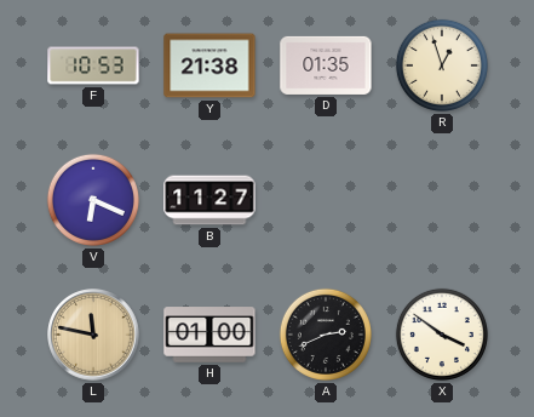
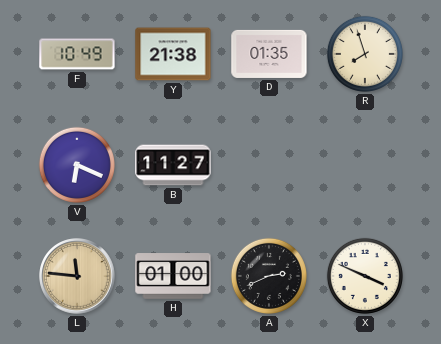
F: 10:53 -> 10:49 (77, 54)
R: 12:57 -> 7:57 (365, 54)
L: 11:47 -> 11:46 (77, 276)
X: 3:51 -> 3:49 (365, 276)
